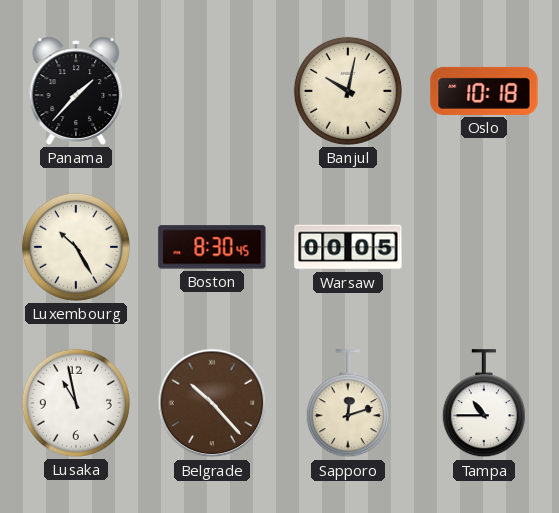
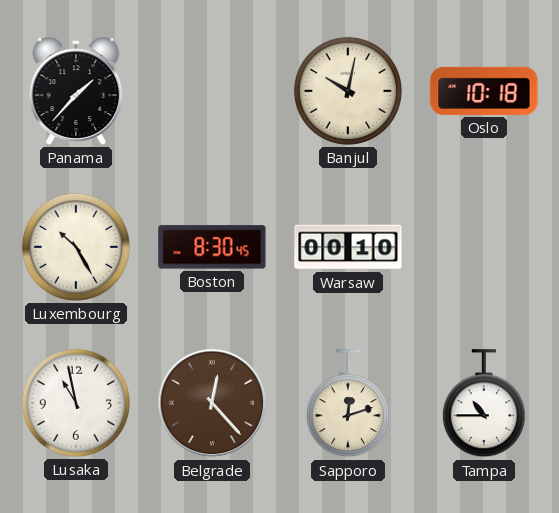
Warsaw: 00:05 -> 00:10 (348, 247)
Belgrade: 10:23 -> 12:23 (212, 403)
